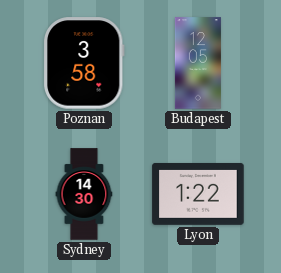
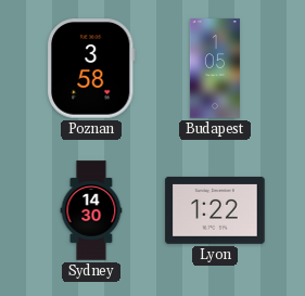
Budapest: 12:05 -> 1:05 (215, 68)
